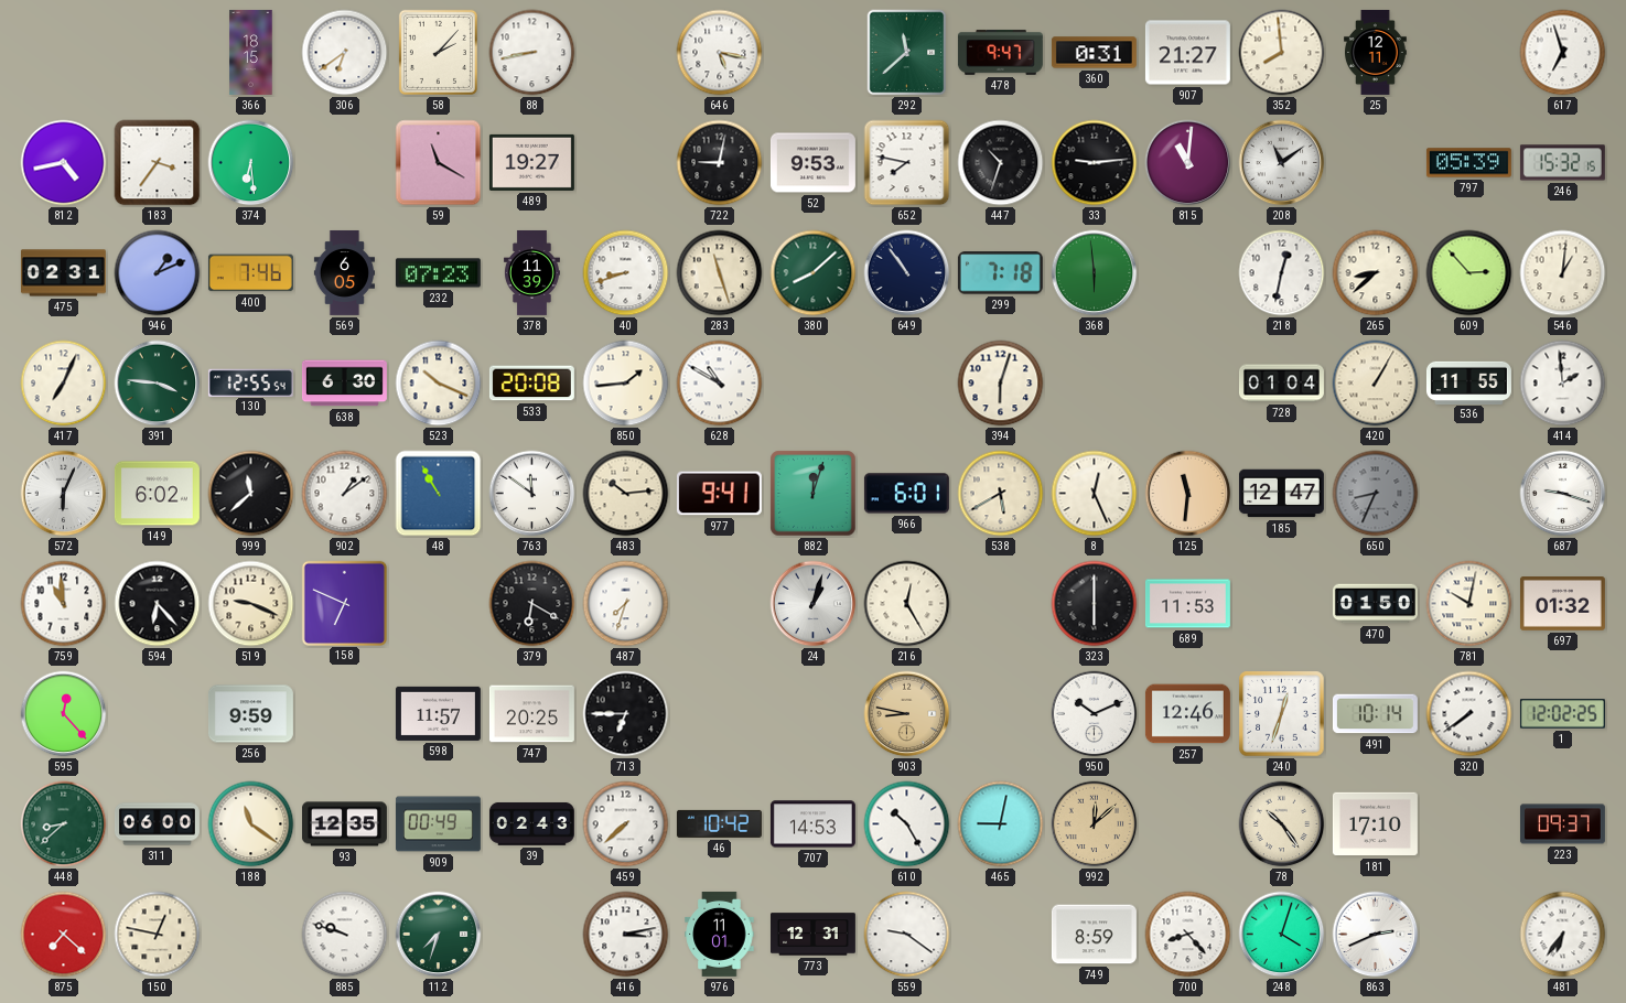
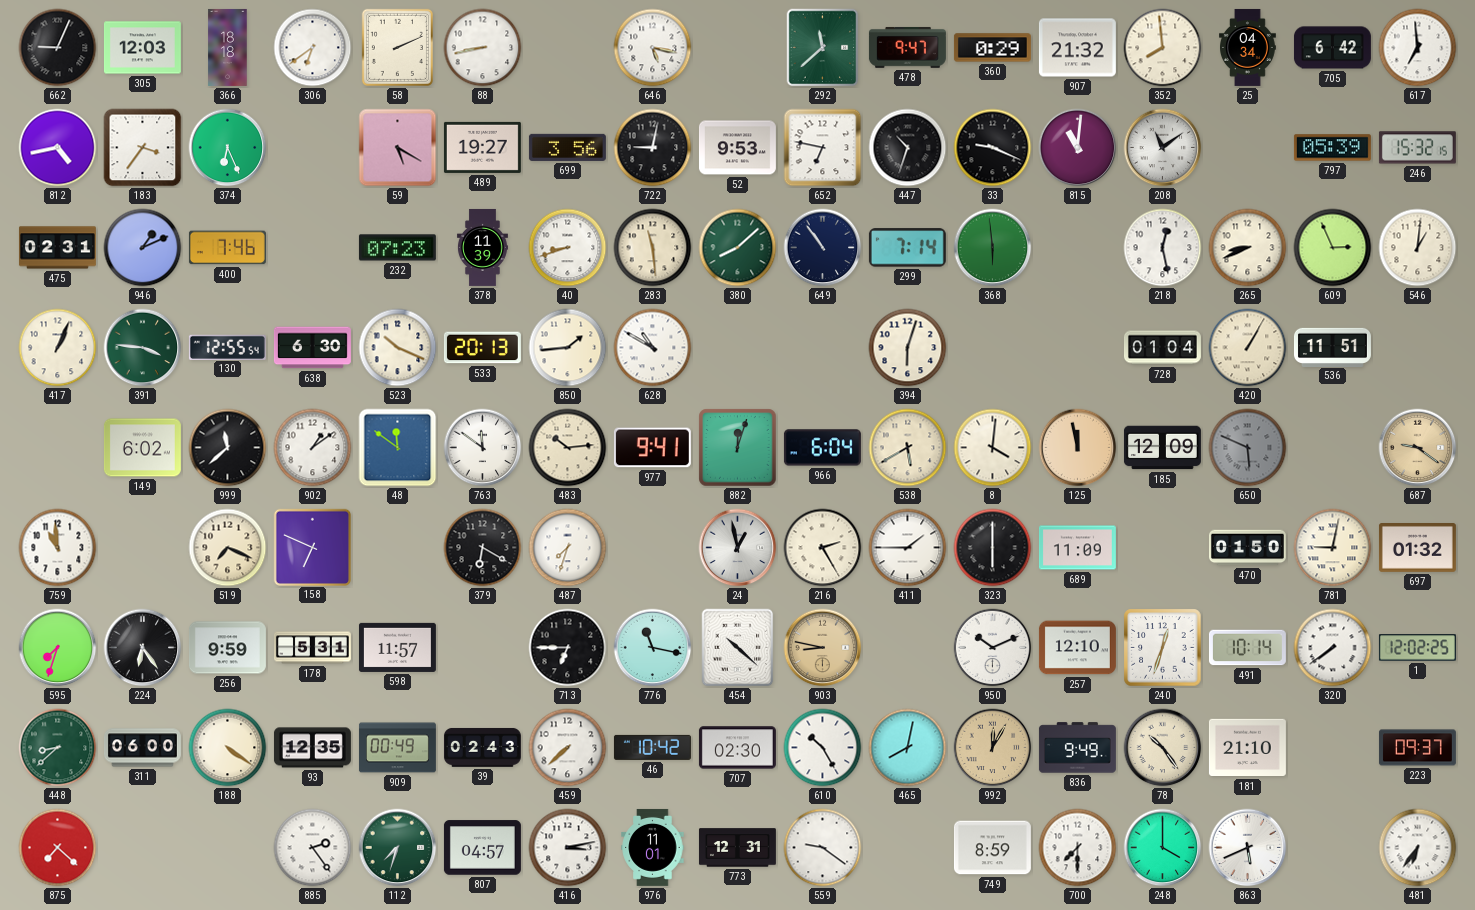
662: none -> 9:04 (58, 48)
305: none -> 12:03 (142, 48)
366: 18:15 -> 18:18 (228, 47)
58: 2:07 -> 2:11 (397, 47)
360: 0:31 -> 0:29 (992, 48)
907: 21:27 -> 21:32 (1077, 48)
25: 12:11 -> 04:34 (1248, 47)
705: none -> 6:42 (1332, 48)
617: 6:57 -> 6:59 (1418, 48)
374: 6:29 -> 6:26 (228, 148)
59: 11:20 -> 5:20 (398, 148)
699: none -> 3:56 (567, 147)
652: 7:47 -> 6:47 (823, 148)
33: 9:14 -> 9:19 (993, 148)
569: 6:05 -> none (344, 272)
283: 11:27 -> 11:29 (653, 248)
299: 7:18 -> 7:14 (907, 248)
218: 12:32 -> 12:28 (1163, 248)
265: 8:38 -> 8:41 (1248, 248)
609: 2:53 -> 2:56 (1333, 248)
417: 7:04 -> 1:04 (58, 348)
533: 20:08 -> 20:13 (482, 348)
536: 11:55 -> 11:51 (1332, 347)
414: 1:59 -> none (1563, 384)
572: 6:04 -> none (64, 494)
48: 10:55 -> 11:51 (398, 448)
966: 6:01 -> 6:04 (822, 448)
8: 12:26 -> 4:01 (993, 448)
125: 11:31 -> 11:58 (1078, 448)
185: 12:47 -> 12:09 (1162, 448)
650: 8:34 -> 5:49 (1248, 448)
687: 9:18 -> 9:21 (1418, 448)
687 dial: white -> champagne (1418, 448)
594: 6:23 -> none (158, 604)
519: 9:19 -> 7:19 (228, 548)
24: 1:03 -> 12:58 (738, 548)
216: 12:25 -> 2:25 (823, 548)
411: none -> 1:45 (908, 548)
689: 11:53 -> 11:09 (1077, 548)
781: 10:02 -> 9:02 (1333, 548)
595: 12:23 -> 7:33 (58, 648)
224: none -> 6:24 (143, 648)
178: none -> 5:31 (312, 648)
747: 20:25 -> none (531, 714)
776: none -> 11:17 (653, 648)
454: none -> 10:22 (738, 648)
257: 12:46 -> 12:10 (1077, 648)
188: 11:21 -> 4:21 (228, 748)
707: 14:53 -> 02:30 (737, 748)
465: 9:02 -> 8:02 (908, 748)
992: 12:08 -> 12:05 (993, 748)
836: none -> 9:49 (1077, 748)
181: 17:10 -> 21:10 (1247, 748)
150: 12:47 -> none (158, 935)
885: 9:48 -> 2:24 (313, 848)
807: none -> 04:57 (482, 848)
700: 8:23 -> 7:30 (1078, 848)
248: 4:03 -> 4:00 (1163, 848)
863: 2:41 -> 5:41 (1248, 848)
